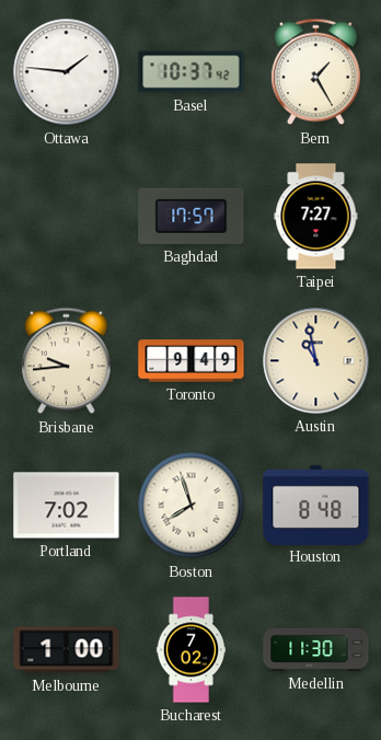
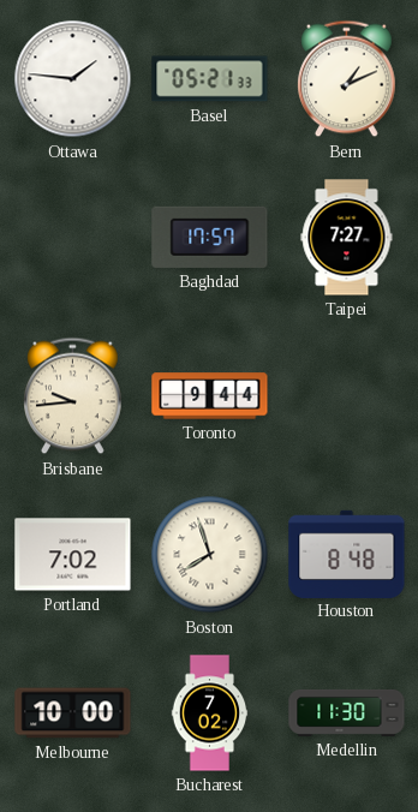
Basel: 10:37 -> 05:21 (210, 79)
Bern: 1:25 -> 1:11 (347, 79)
Toronto: 9:49 -> 9:44 (210, 396)
Austin: 10:58 -> none (316, 361)
Melbourne: 1:00 -> 10:00 (73, 714)
